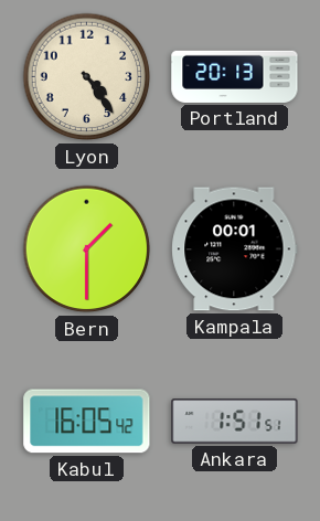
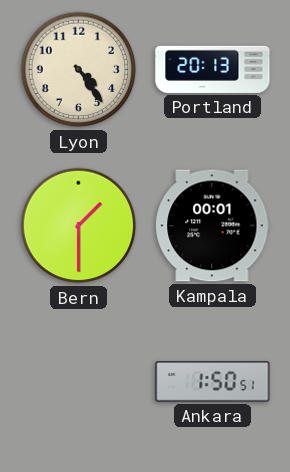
Kabul: 16:05 -> none (87, 422)
Ankara: 1:51 -> 1:50 (213, 382)
